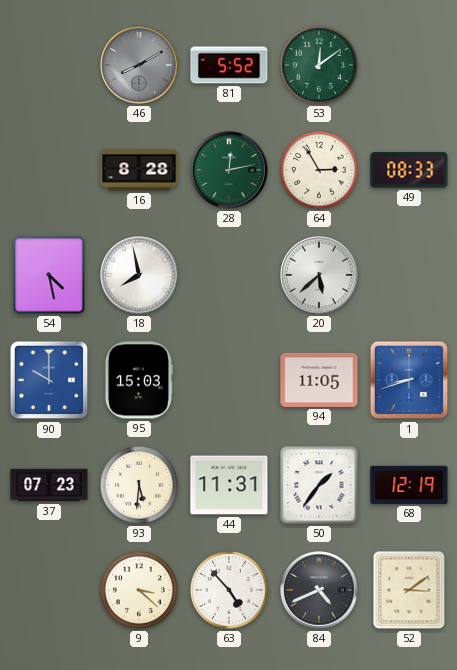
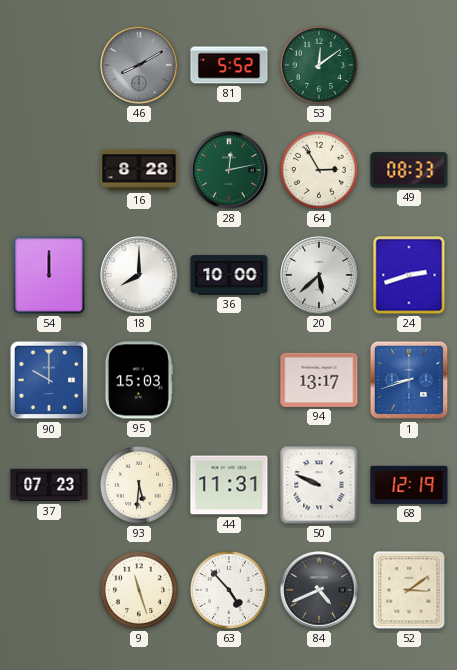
54: 4:28 -> 12:00 (49, 275)
18: 7:58 -> 8:00 (139, 275)
36: none -> 10:00 (229, 275)
24: none -> 2:42 (409, 275)
94: 11:05 -> 13:17 (319, 380)
50: 1:36 -> 9:49 (319, 485)
9: 3:22 -> 11:27 (139, 590)
